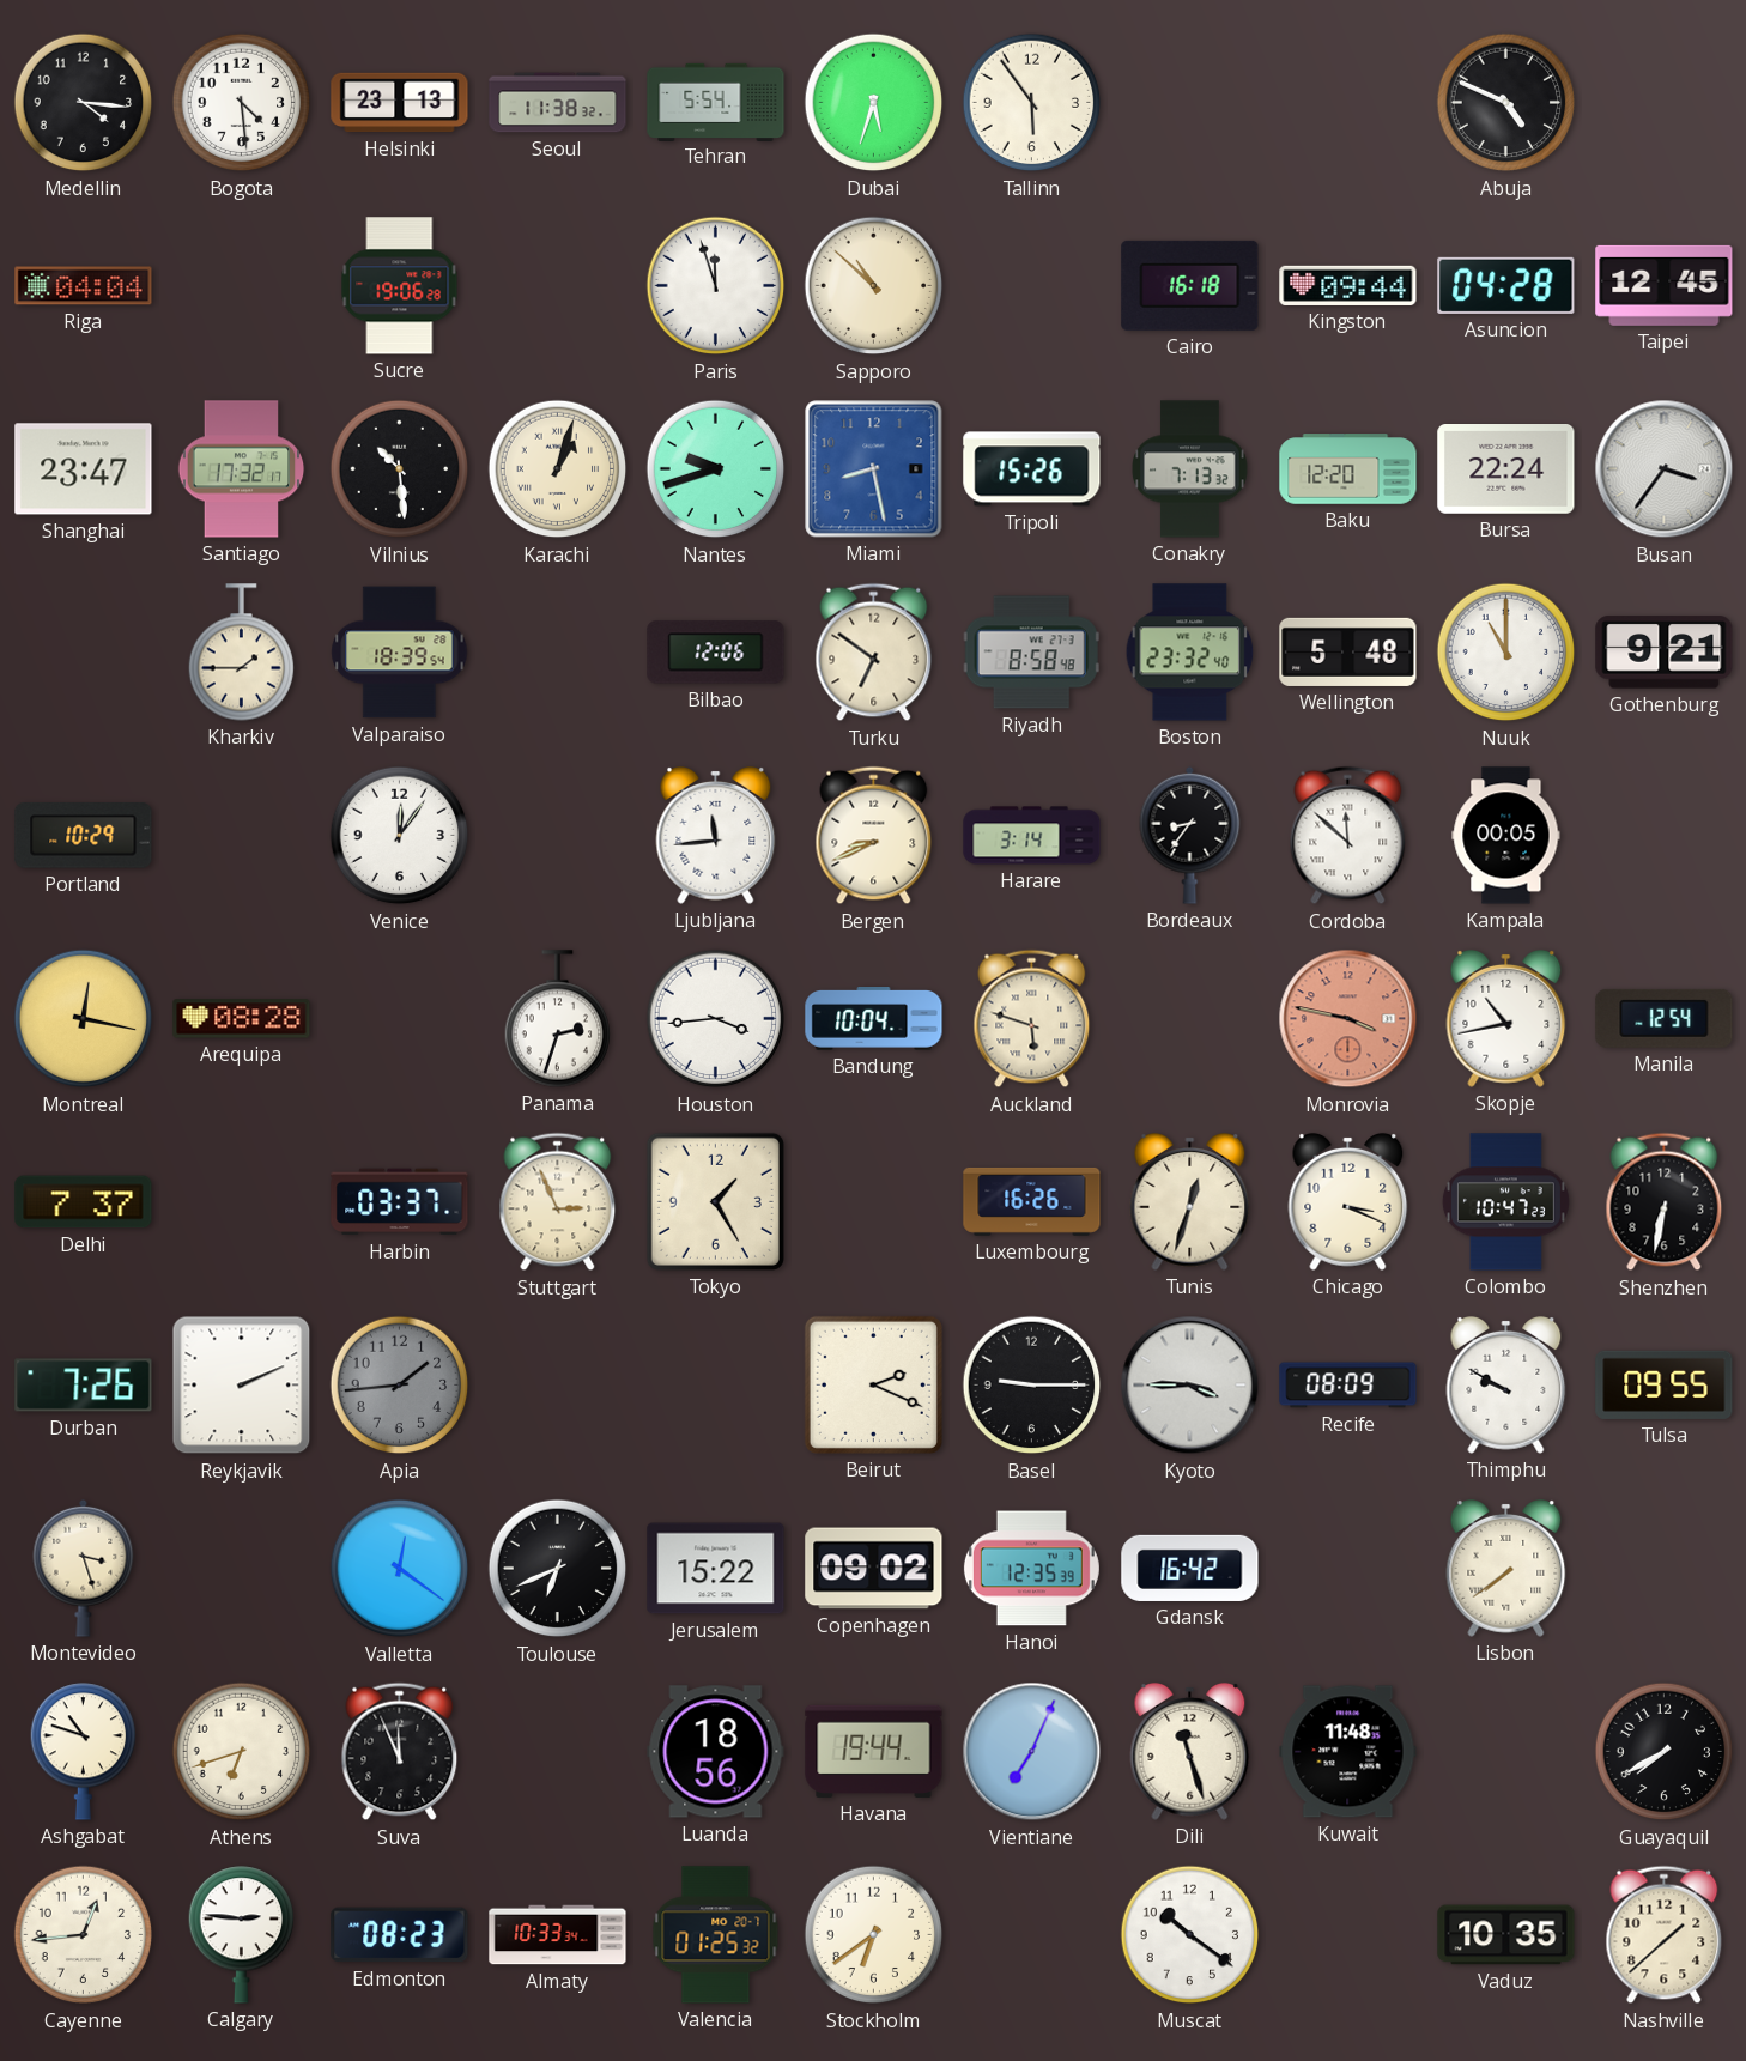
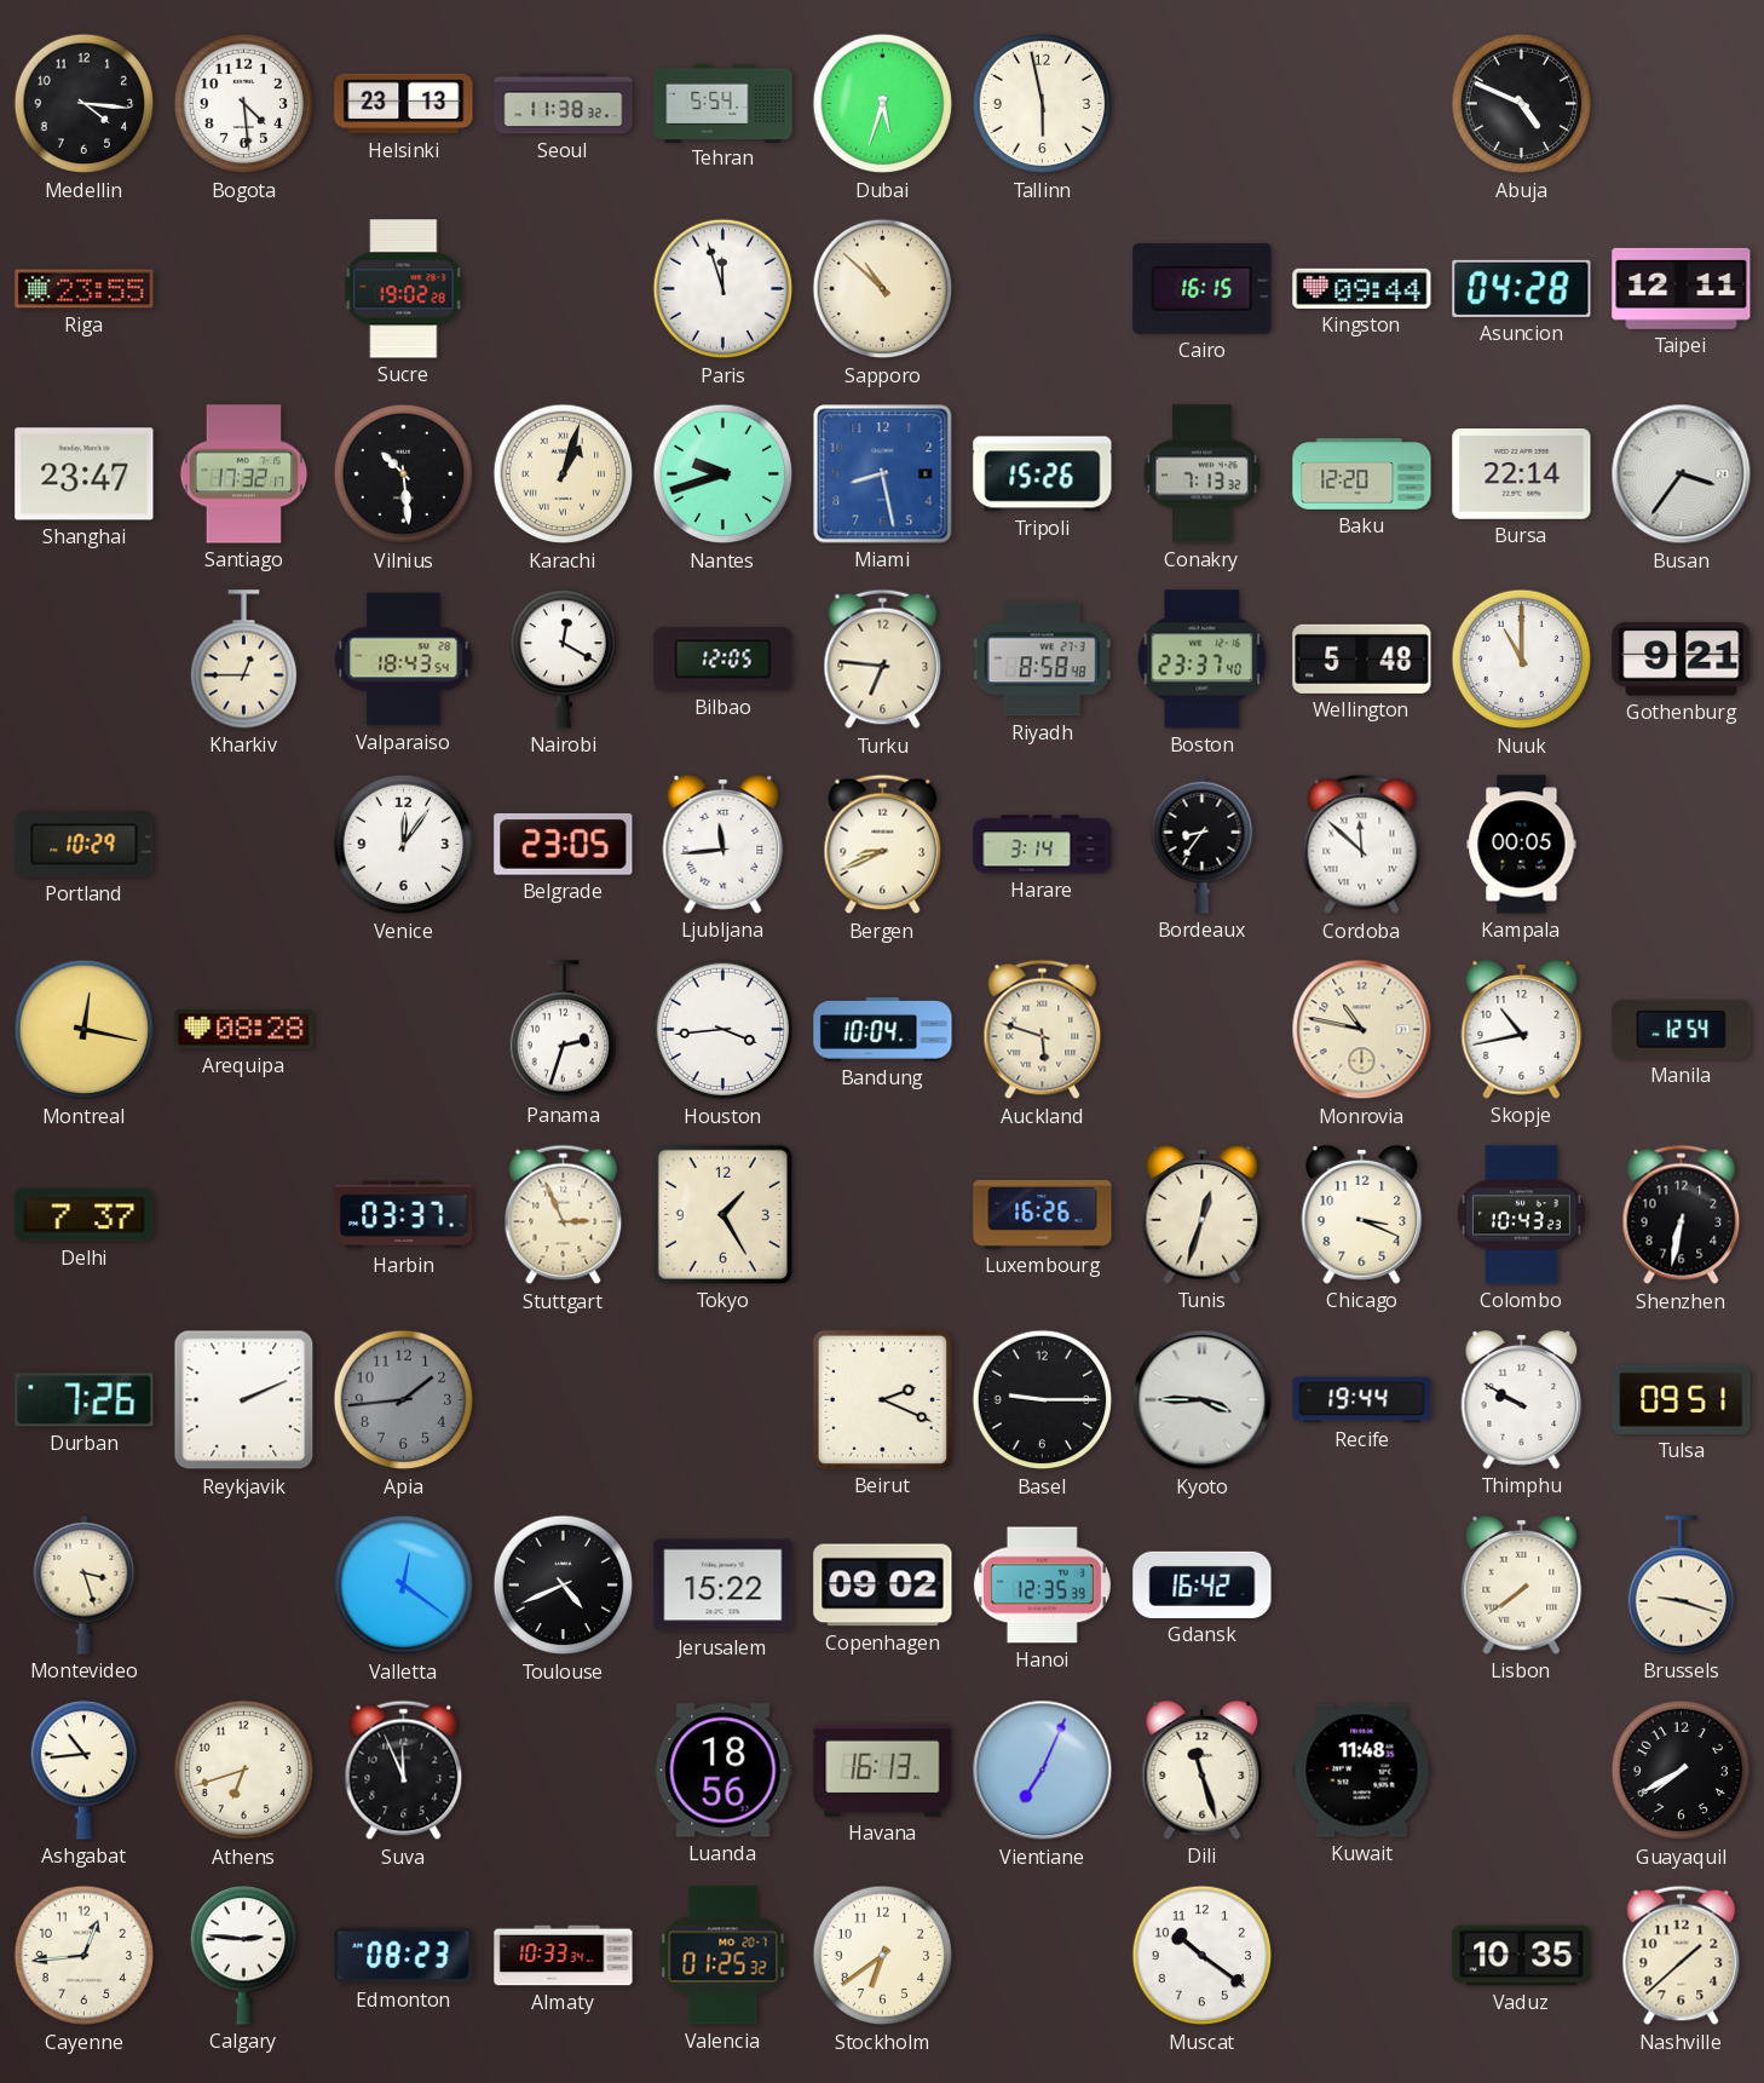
Tallinn: 5:54 -> 5:58 (1043, 104)
Riga: 04:04 -> 23:55 (85, 289)
Sucre: 19:06 -> 19:02 (404, 289)
Cairo: 16:18 -> 16:15 (1203, 288)
Taipei: 12:45 -> 12:11 (1682, 288)
Bursa: 22:24 -> 22:14 (1522, 474)
Kharkiv: 1:45 -> 12:45 (244, 660)
Valparaiso: 18:39 -> 18:43 (404, 660)
Nairobi: none -> 12:20 (564, 660)
Bilbao: 12:06 -> 12:05 (724, 660)
Turku: 6:51 -> 6:46 (883, 660)
Boston: 23:32 -> 23:37 (1203, 660)
Belgrade: none -> 23:05 (564, 844)
Monrovia: 3:47 -> 10:47 (1362, 1030)
Monrovia dial: salmon -> cream (1362, 1030)
Colombo: 10:47 -> 10:43 (1521, 1215)
Recife: 08:09 -> 19:44 (1362, 1400)
Tulsa: 09:55 -> 09:51 (1682, 1399)
Toulouse: 6:41 -> 4:41 (564, 1586)
Brussels: none -> 9:18 (1682, 1586)
Ashgabat: 10:48 -> 10:44 (85, 1771)
Havana: 19:44 -> 16:13 (883, 1770)
